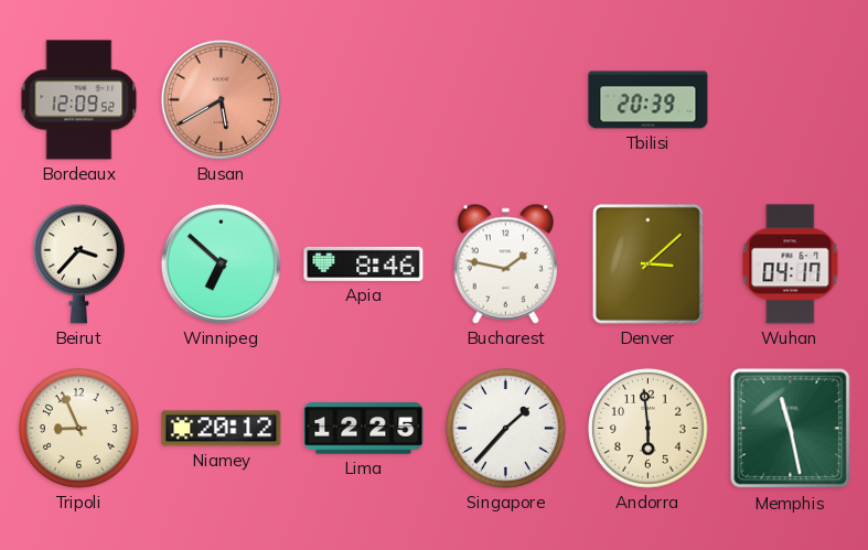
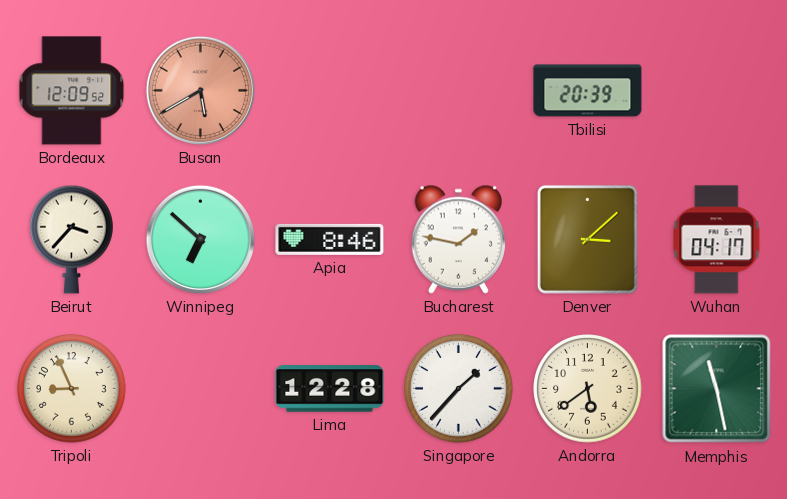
Niamey: 20:12 -> none (222, 429)
Lima: 12:25 -> 12:28 (330, 389)
Andorra: 5:59 -> 5:39 (588, 389)
